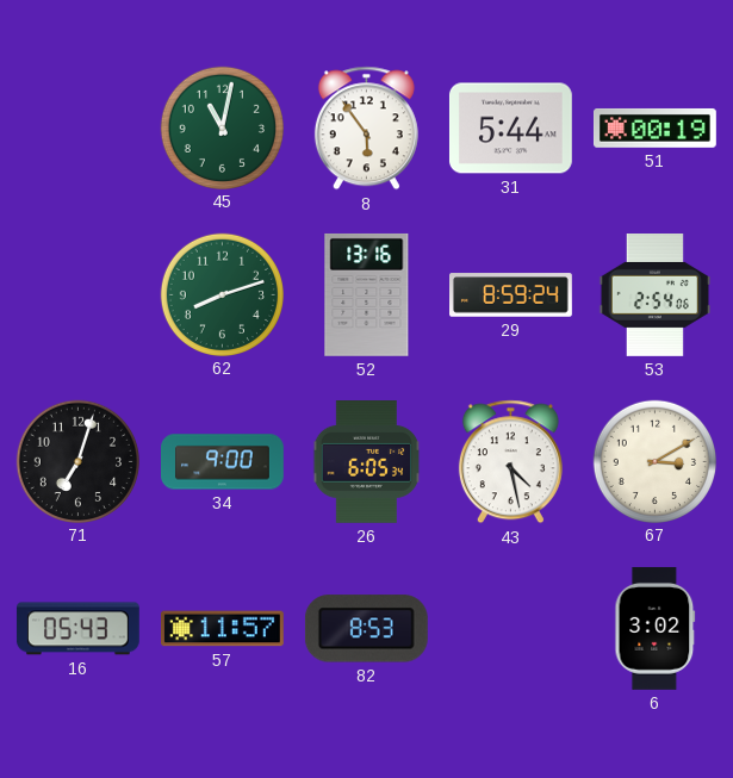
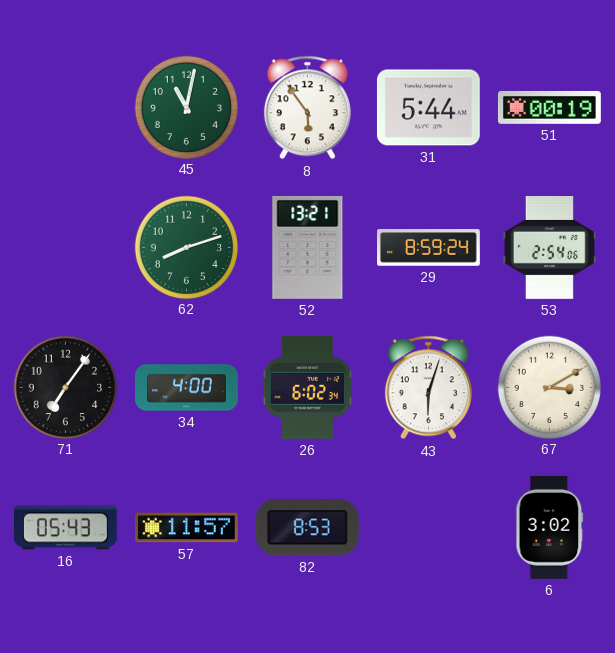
52: 13:16 -> 13:21 (308, 247)
71: 7:03 -> 7:06 (65, 387)
34: 9:00 -> 4:00 (187, 388)
26: 6:05 -> 6:02 (308, 388)
43: 4:28 -> 6:03 (428, 388)
